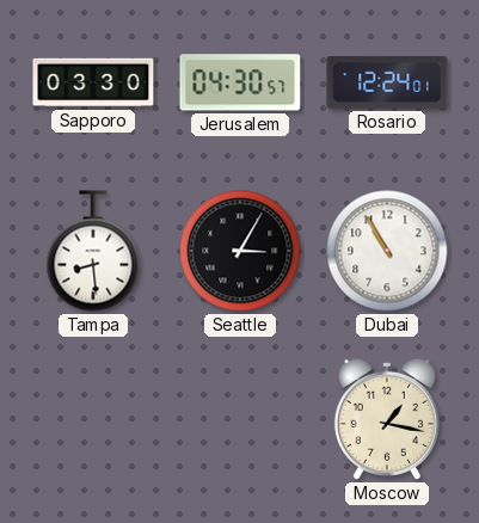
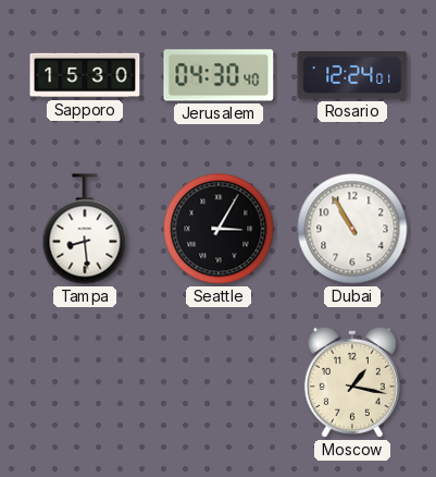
Sapporo: 03:30 -> 15:30 (85, 75)
Jerusalem: 04:30:57 -> 04:30:40 (219, 75)
